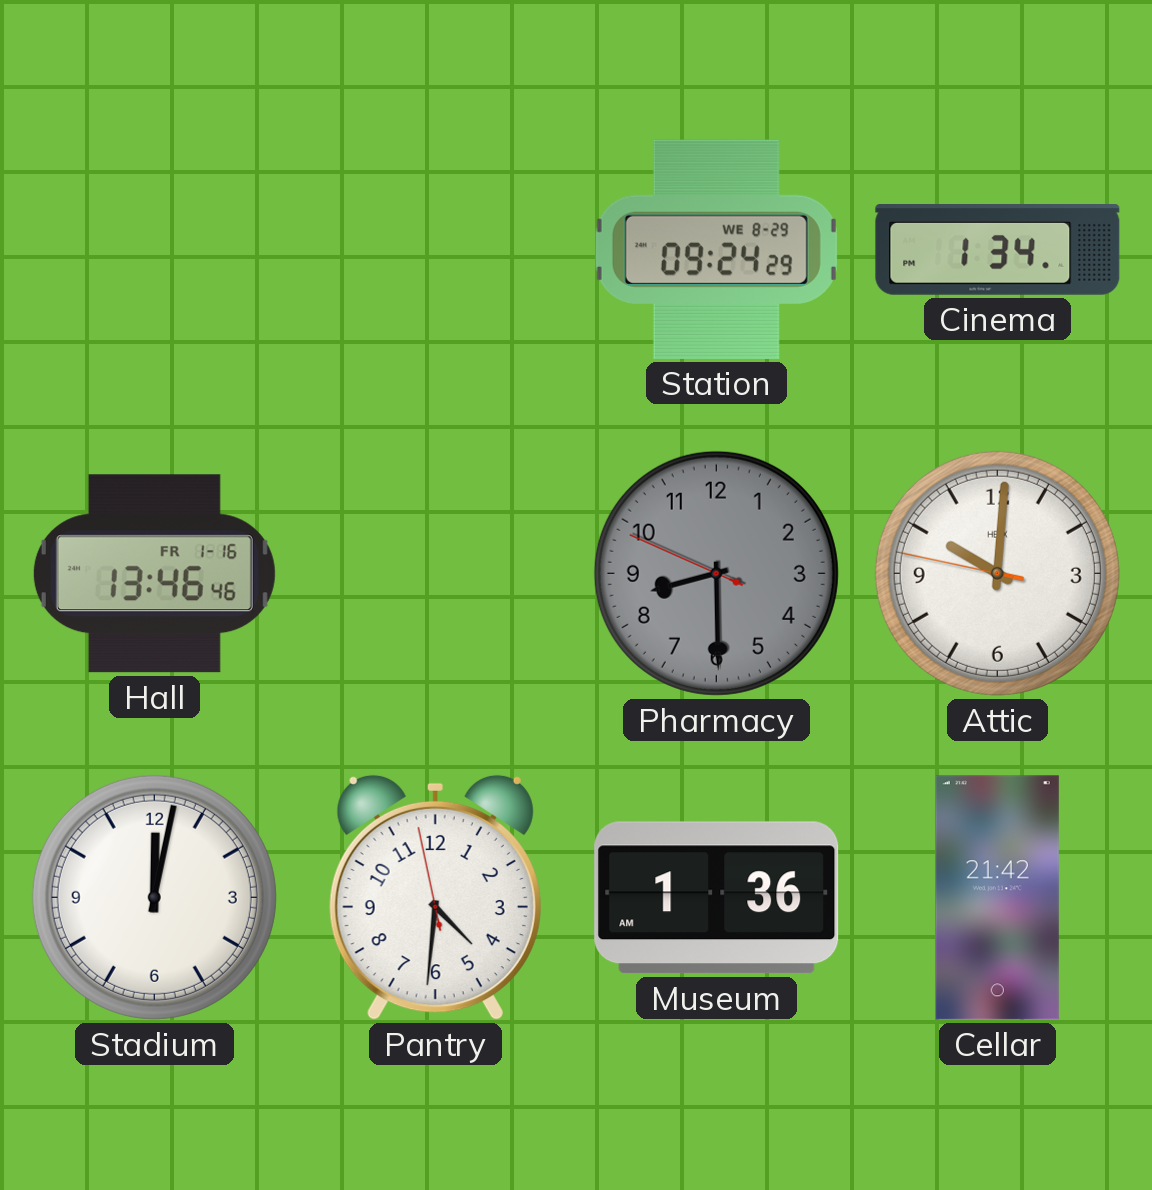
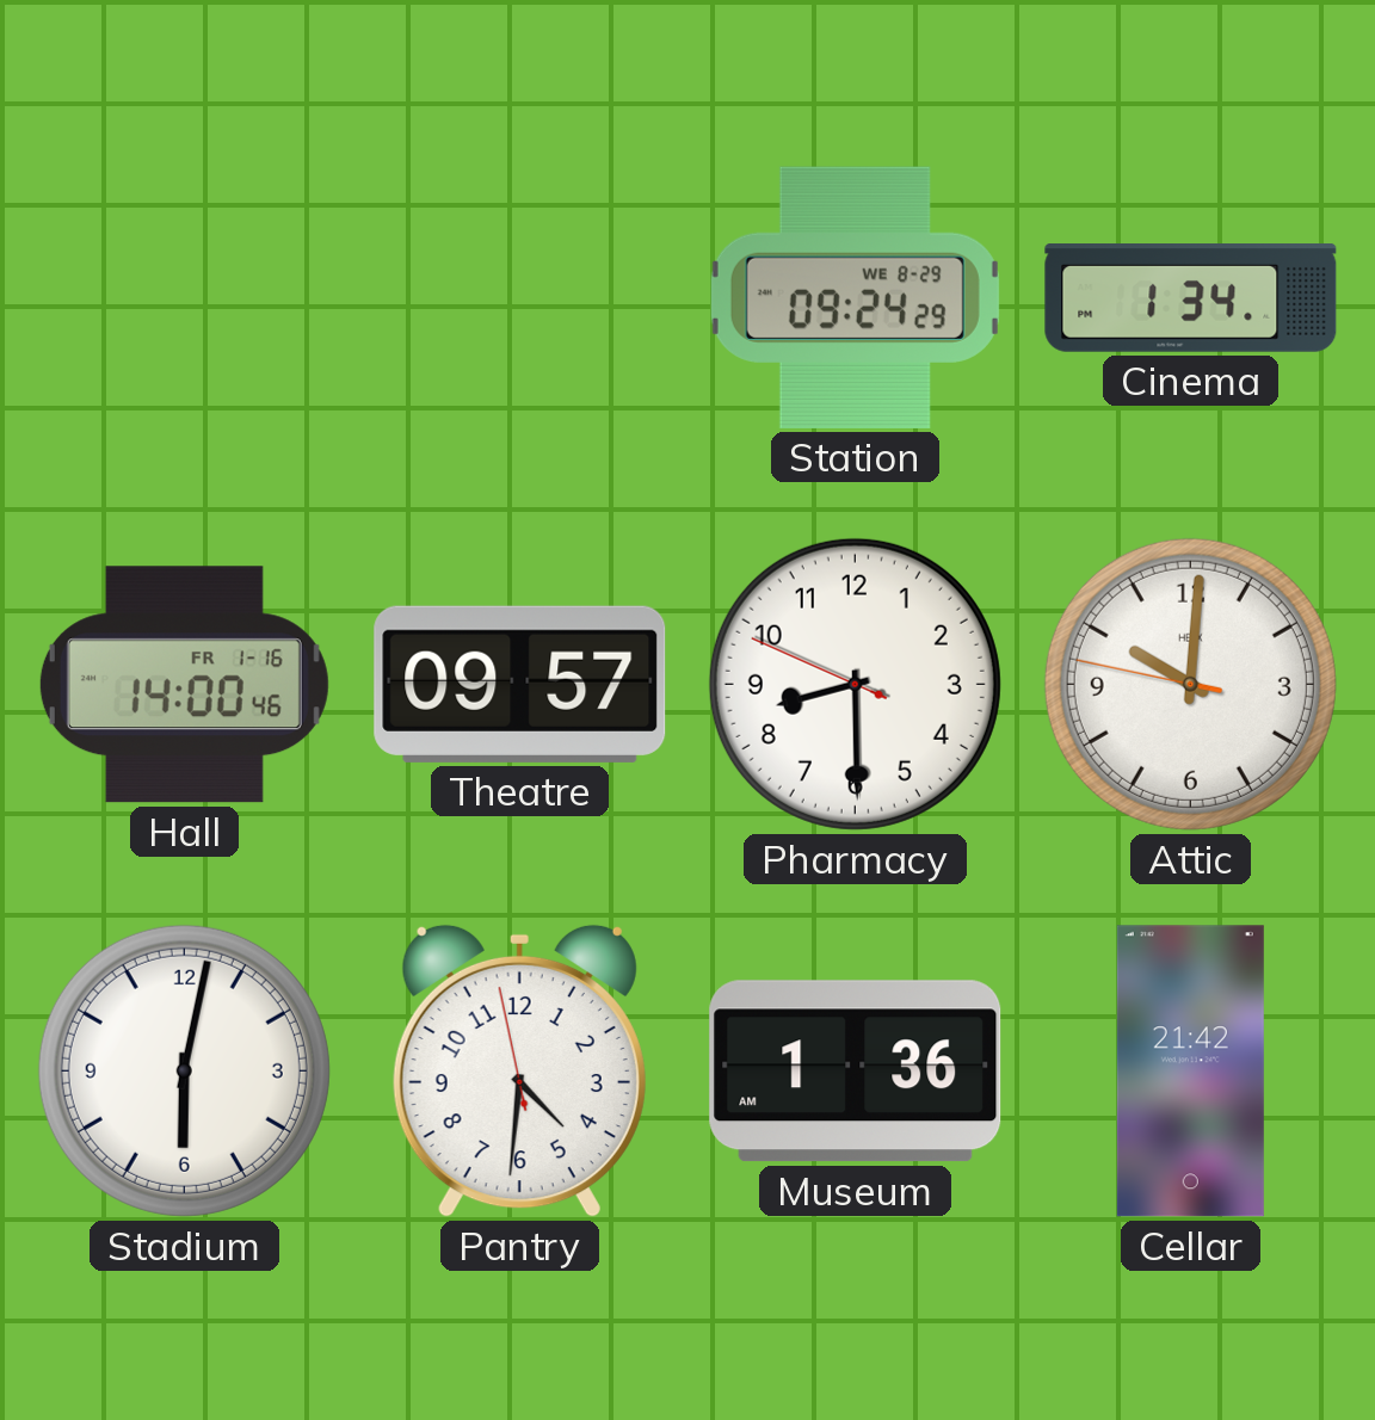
Hall: 13:46 -> 14:00 (184, 685)
Theatre: none -> 09:57 (520, 684)
Pharmacy dial: grey -> white (855, 684)
Stadium: 12:02 -> 6:02 (184, 1070)
